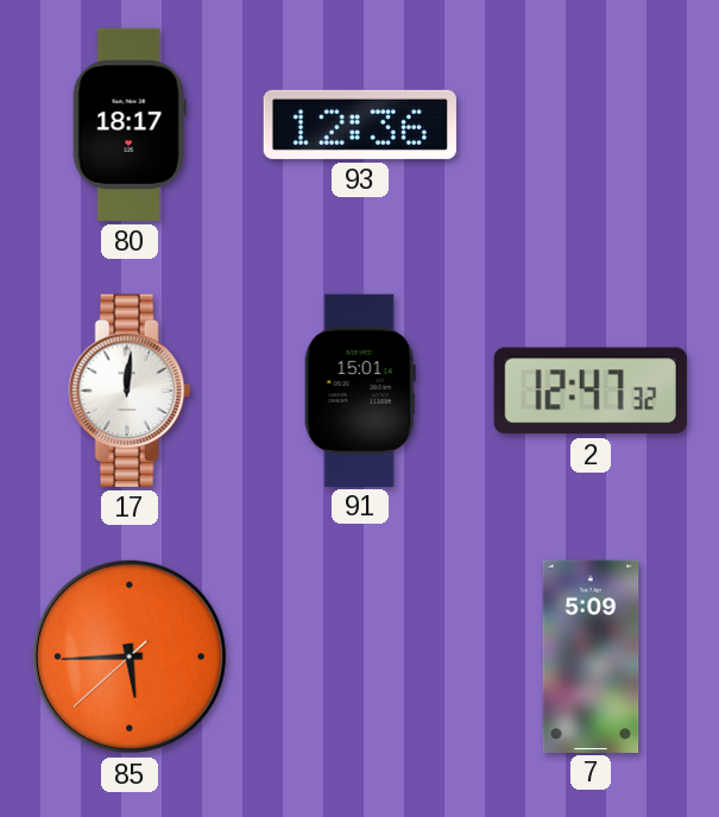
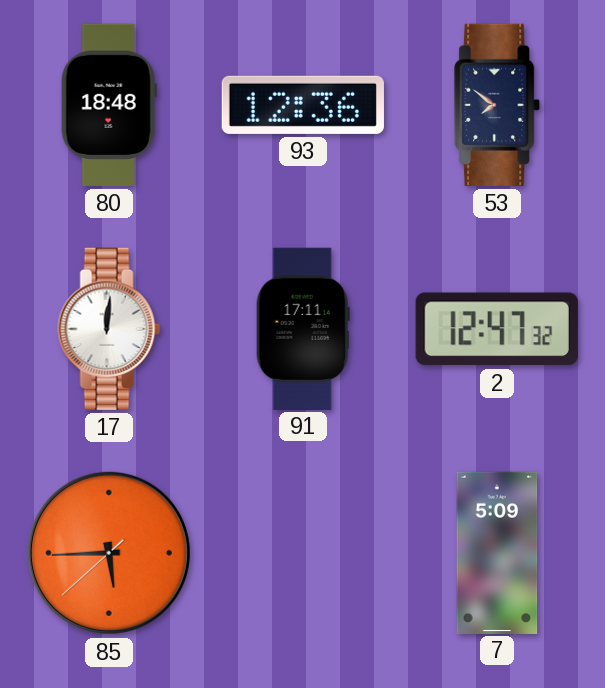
80: 18:17 -> 18:48 (109, 105)
53: none -> 7:51 (498, 105)
91: 15:01 -> 17:11 (303, 328)
